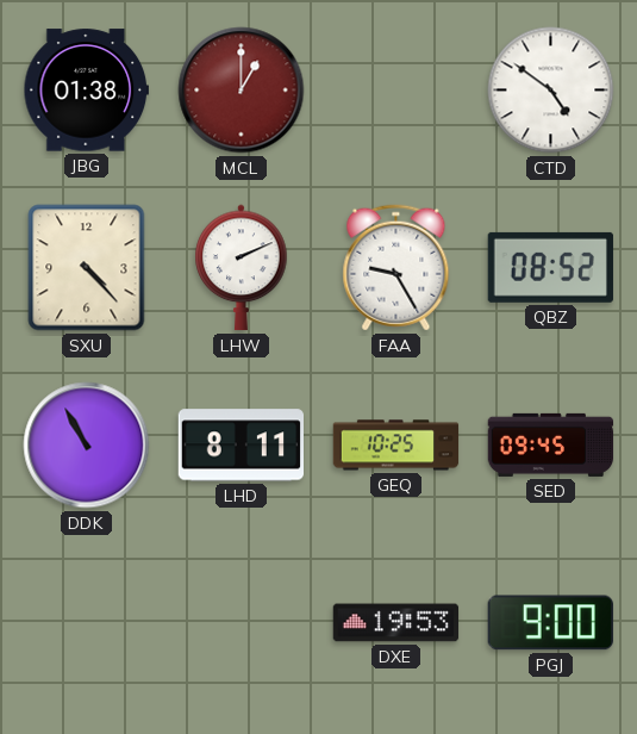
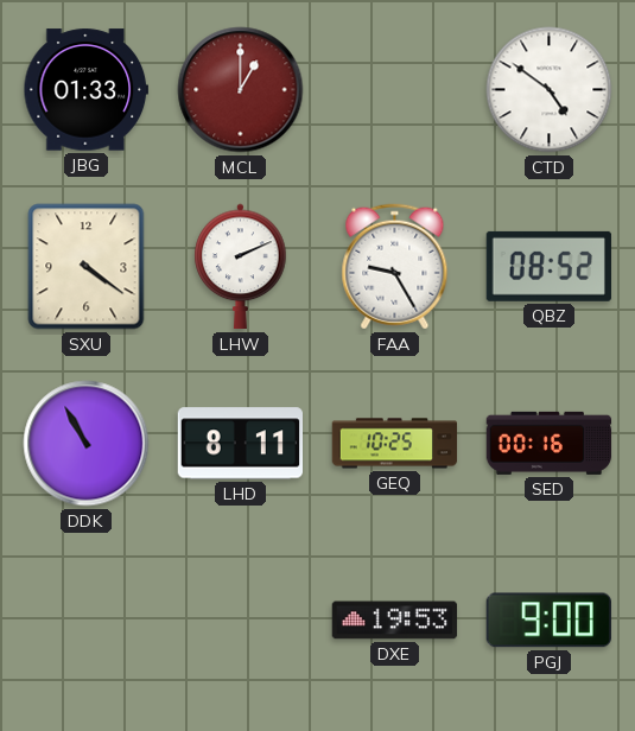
JBG: 01:38 -> 01:33 (85, 90)
SXU: 4:23 -> 4:21 (87, 267)
SED: 09:45 -> 00:16 (550, 443)
